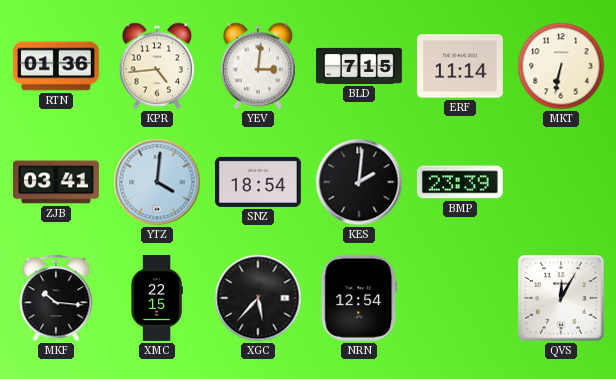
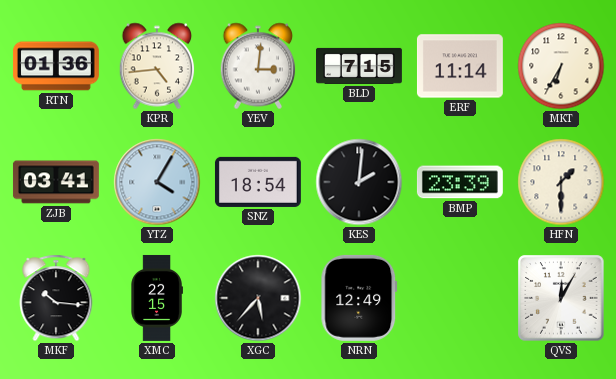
MKT: 6:32 -> 6:35 (561, 66)
YTZ: 4:01 -> 4:05 (157, 182)
HFN: none -> 1:30 (561, 182)
NRN: 12:54 -> 12:49 (359, 298)
